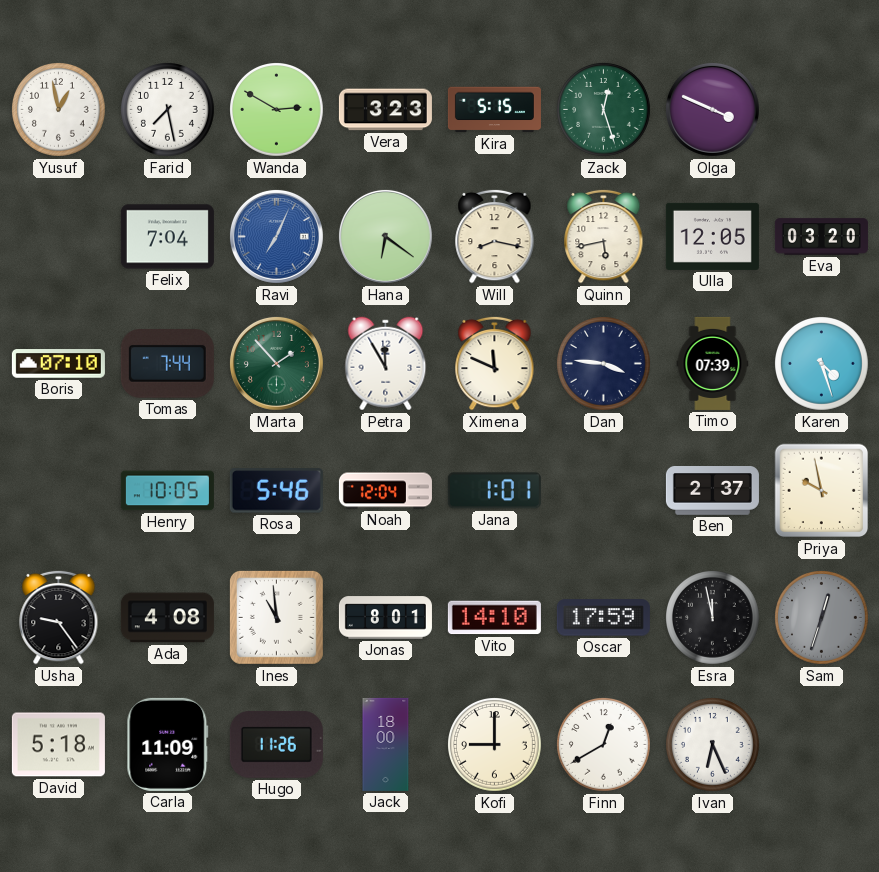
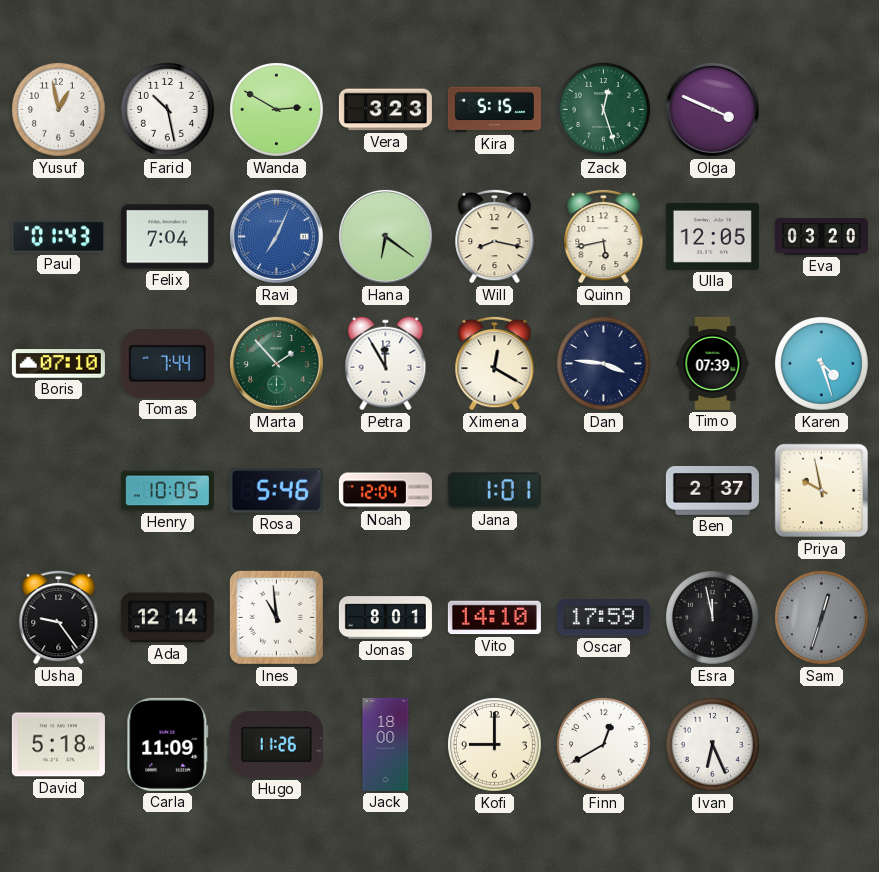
Farid: 7:28 -> 10:28 (168, 110)
Paul: none -> 01:43 (58, 237)
Ximena: 11:49 -> 12:20 (495, 363)
Ada: 4:08 -> 12:14 (167, 618)
